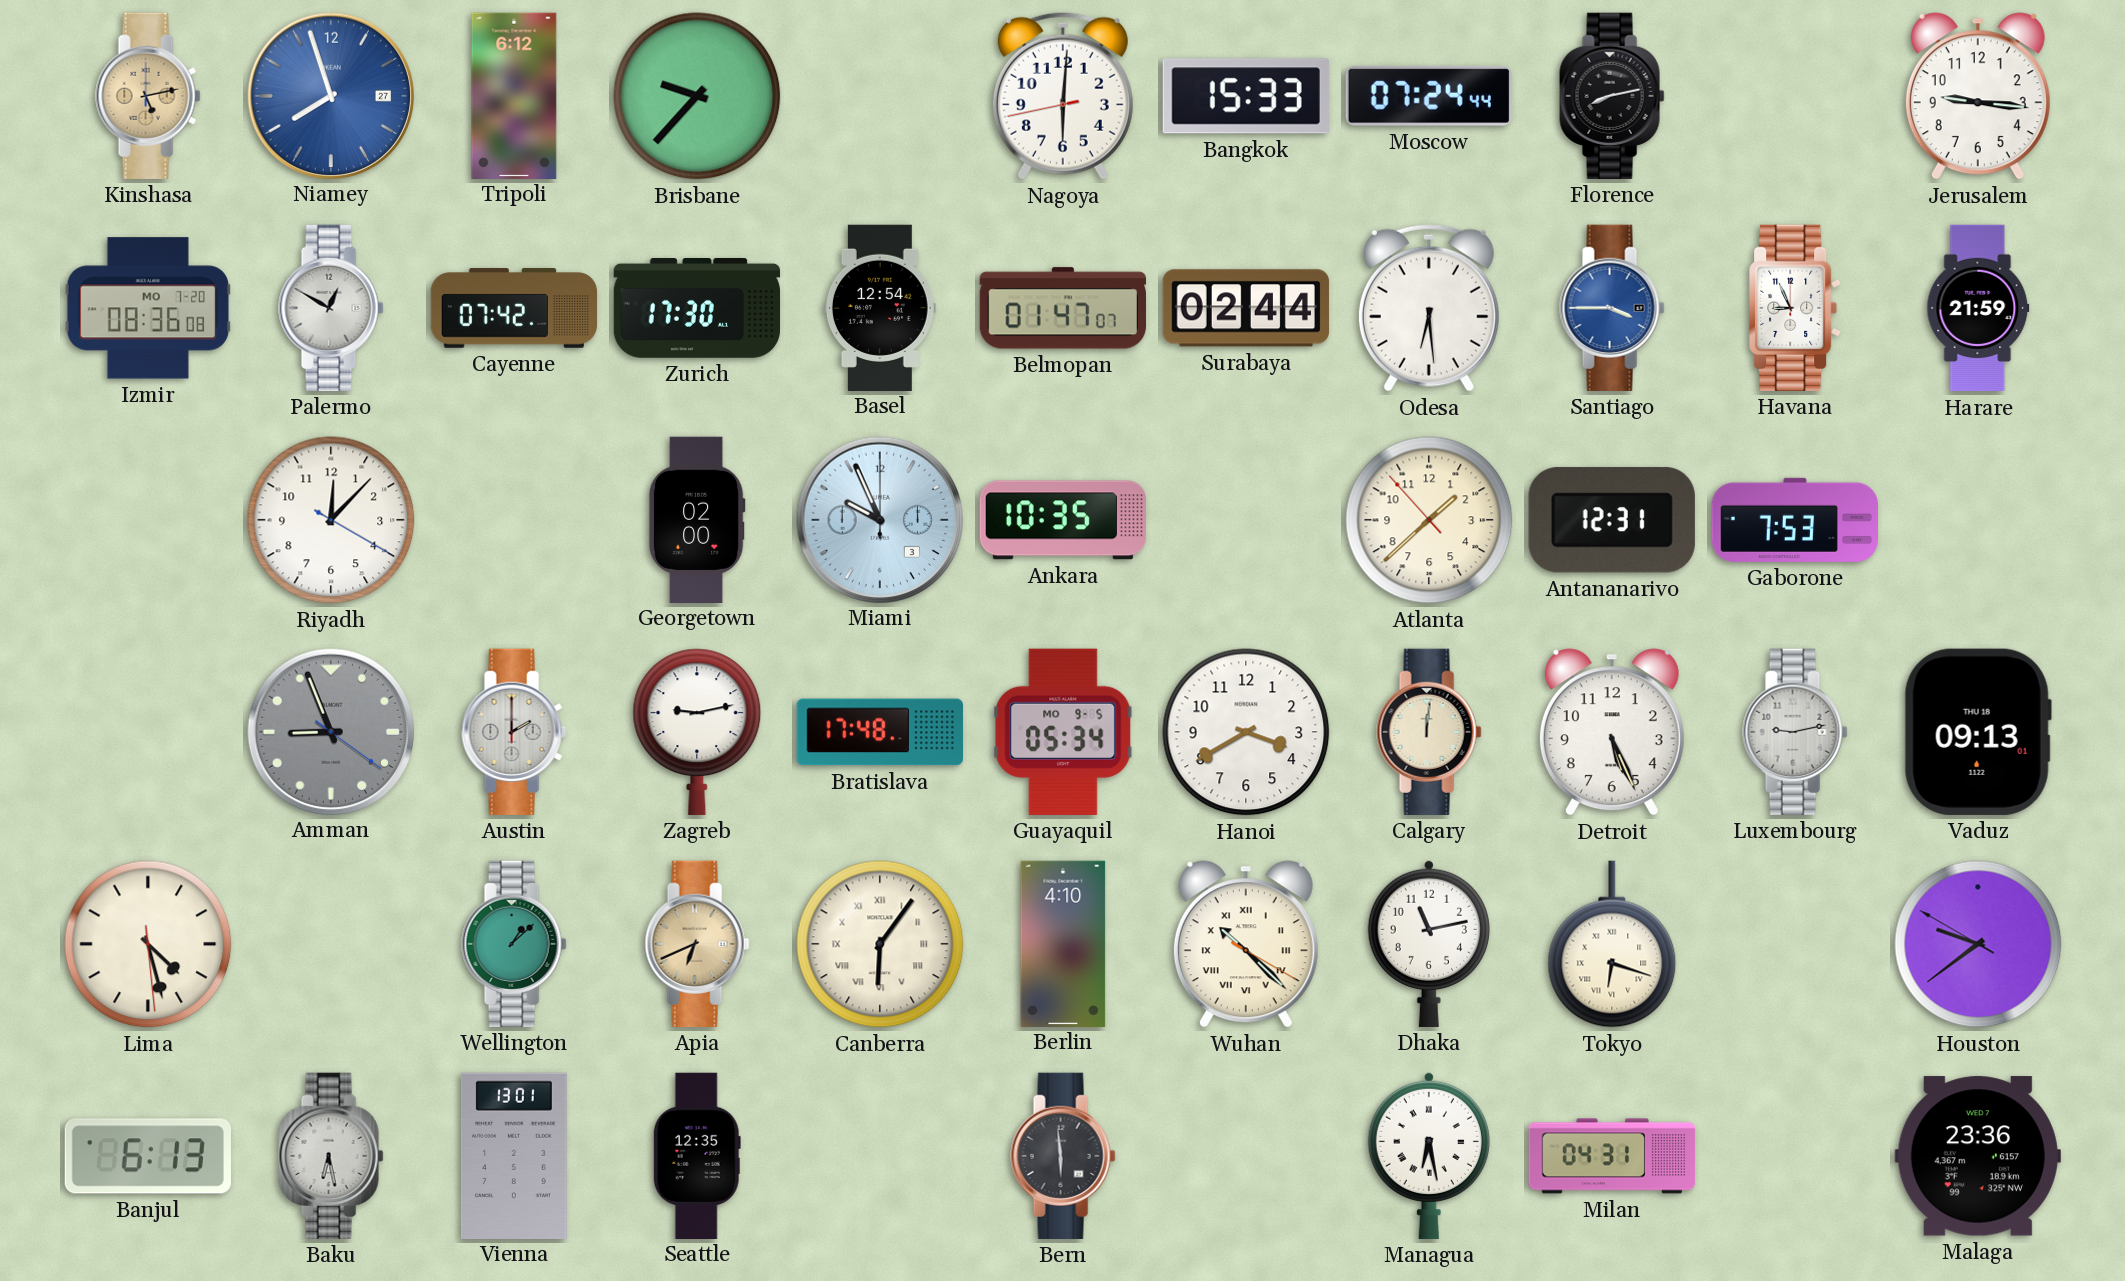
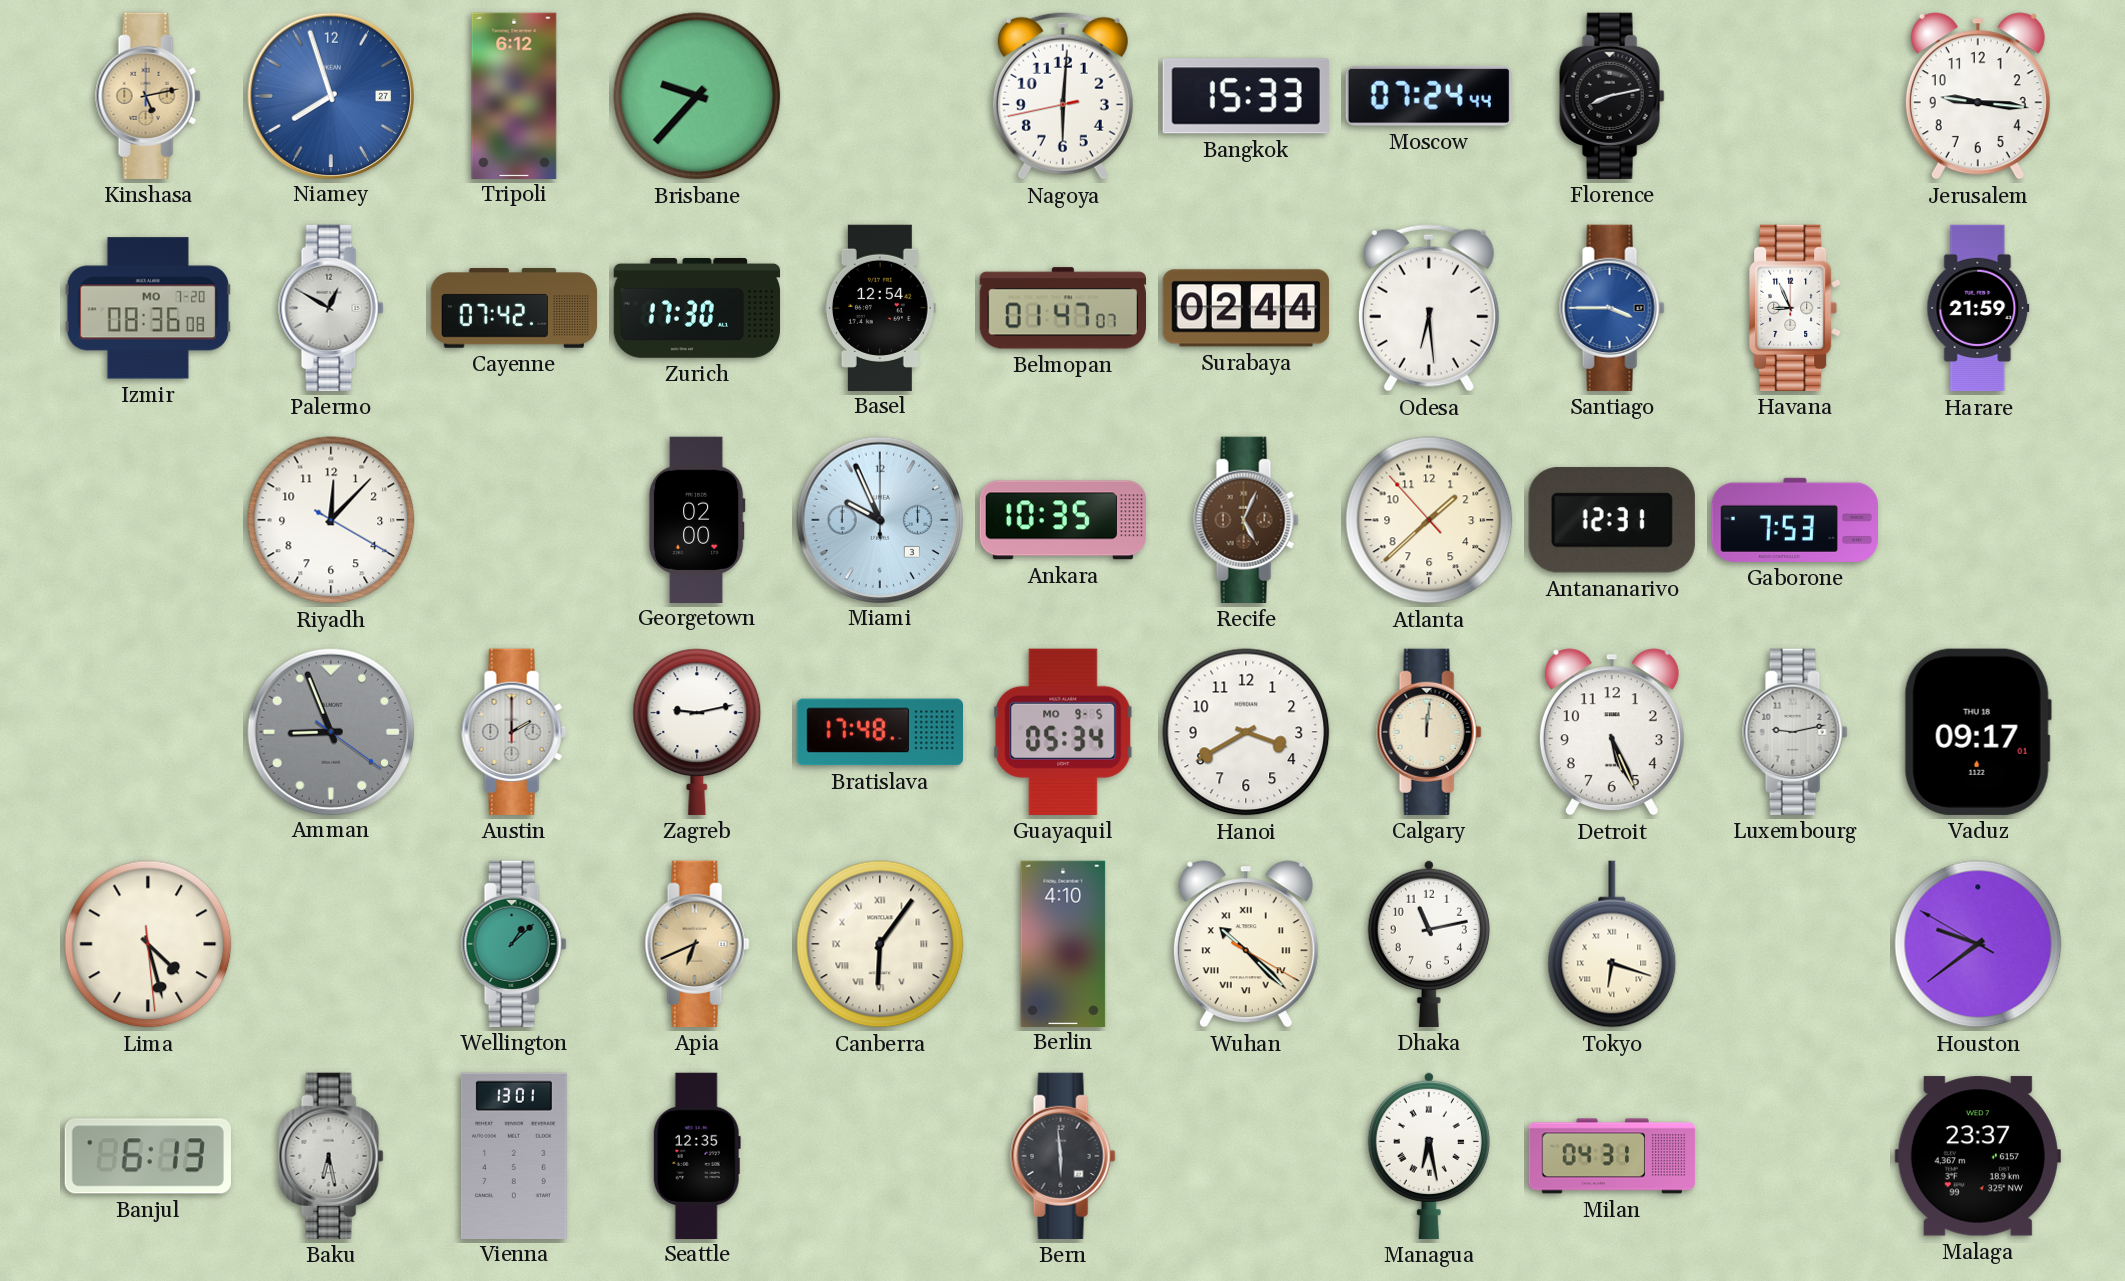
Recife: none -> 5:04 (1246, 520)
Vaduz: 09:13 -> 09:17 (1978, 732)
Malaga: 23:36 -> 23:37 (1978, 1156)
